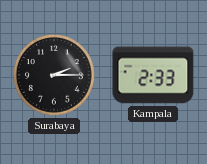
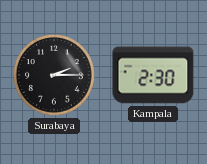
Kampala: 2:33 -> 2:30 (153, 75)
